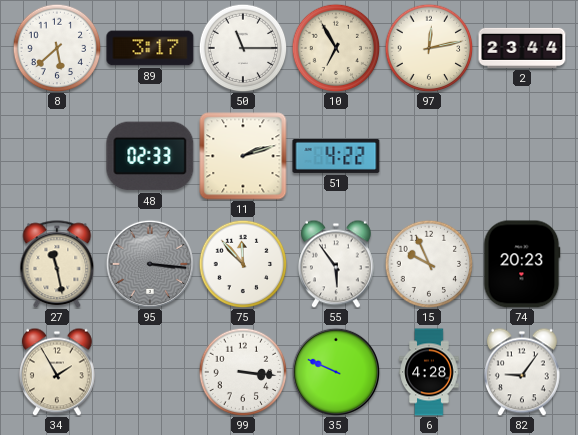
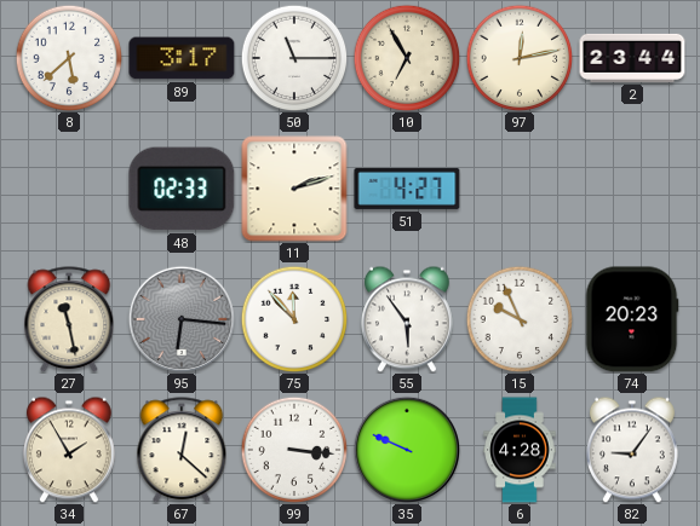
51: 4:22 -> 4:27 (407, 189)
95: 3:16 -> 6:16 (182, 319)
67: none -> 12:22 (182, 450)
